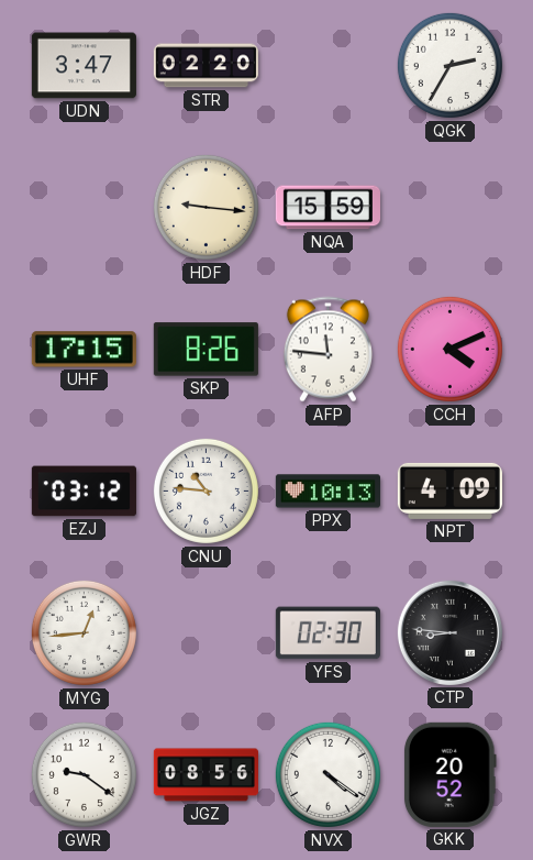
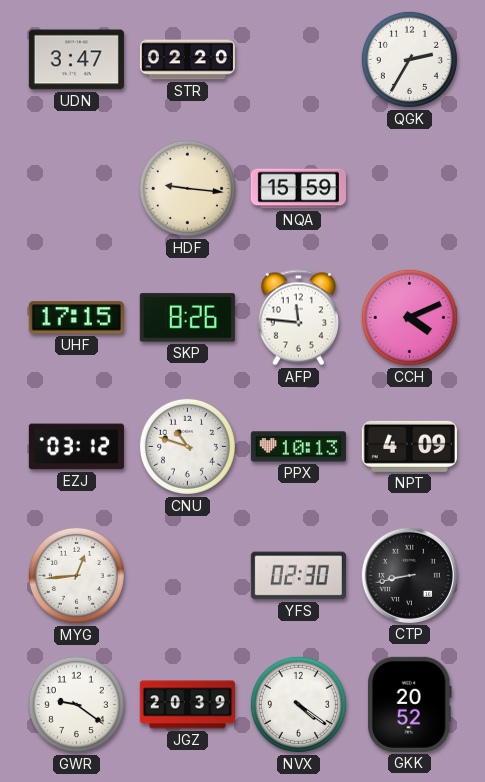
CNU: 10:46 -> 10:48 (187, 446)
CTP: 8:46 -> 8:43 (409, 575)
JGZ: 08:56 -> 20:39 (187, 705)
